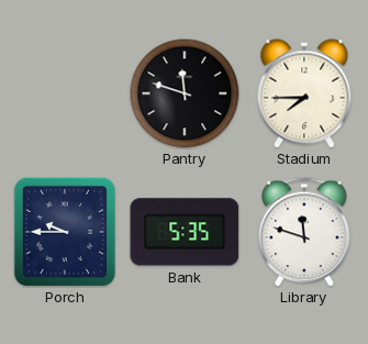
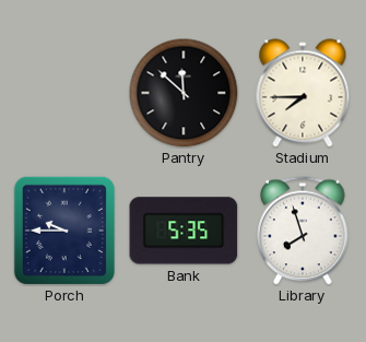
Pantry: 11:48 -> 11:52 (184, 93)
Library: 11:48 -> 7:57 (303, 231)
